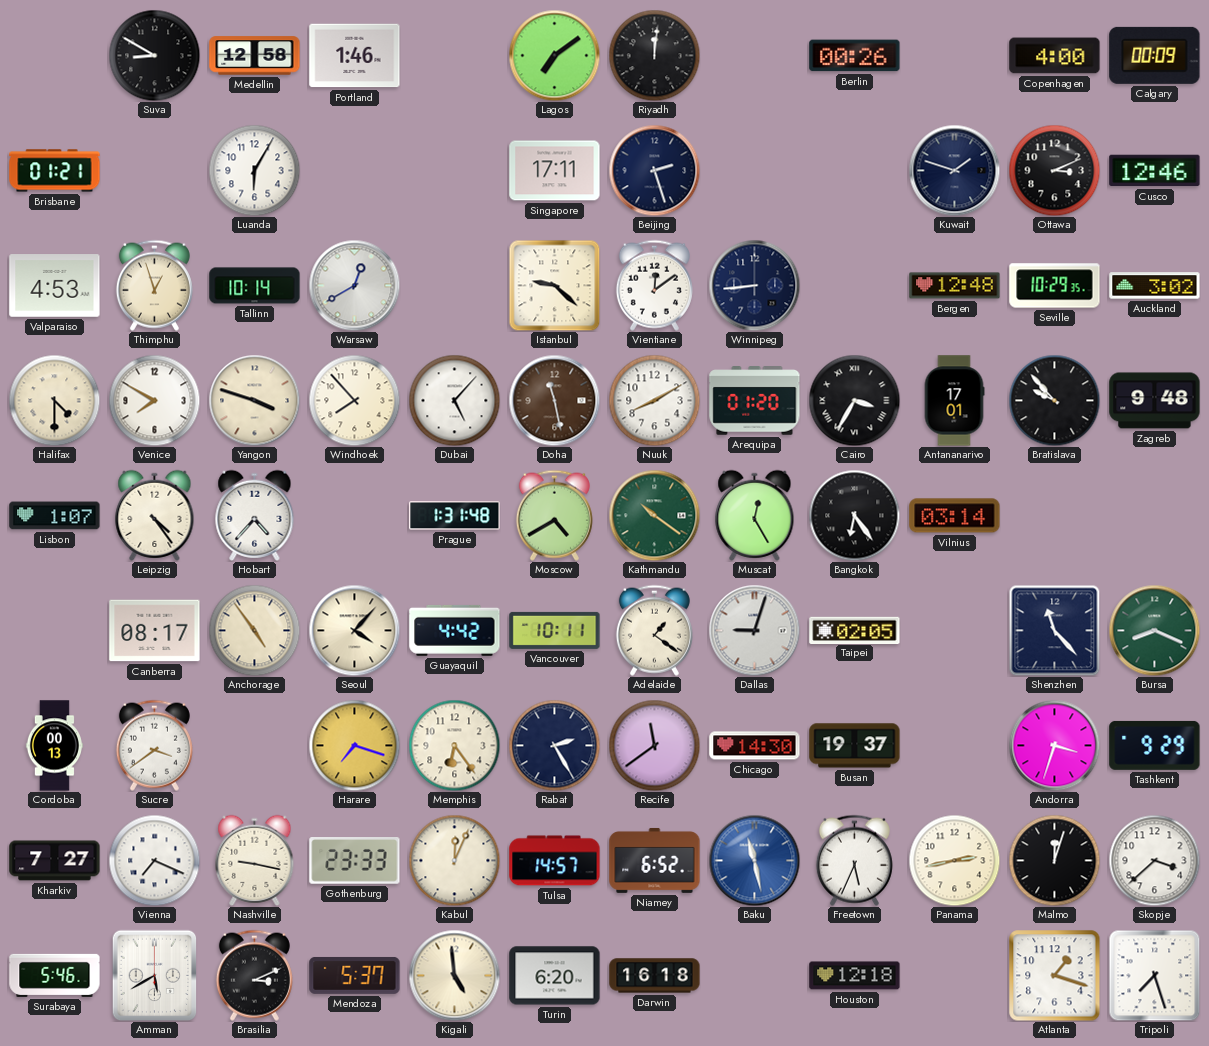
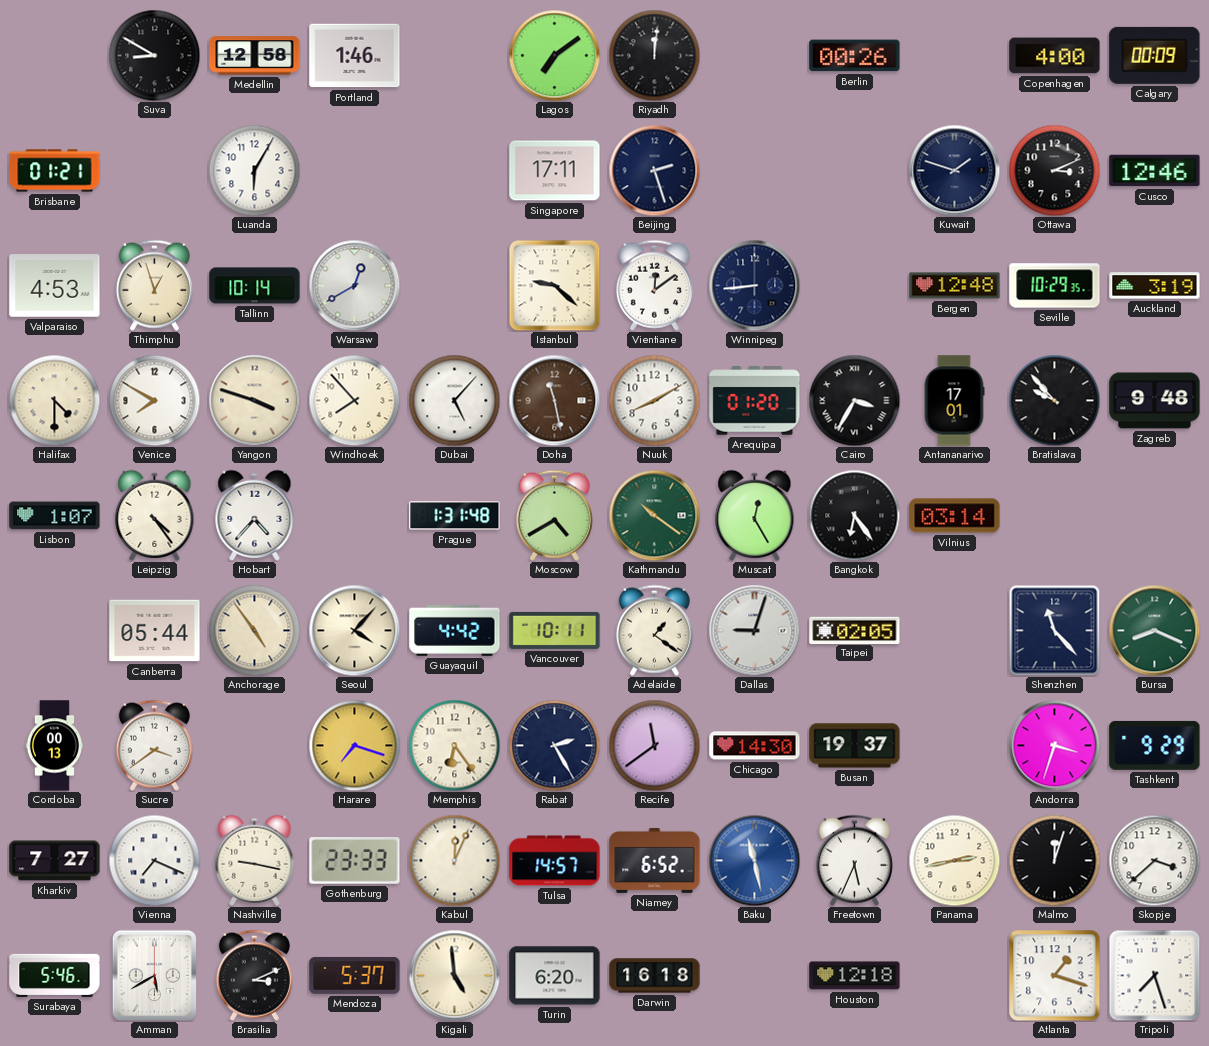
Auckland: 3:02 -> 3:19 (1155, 286)
Canberra: 08:17 -> 05:44 (155, 631)
